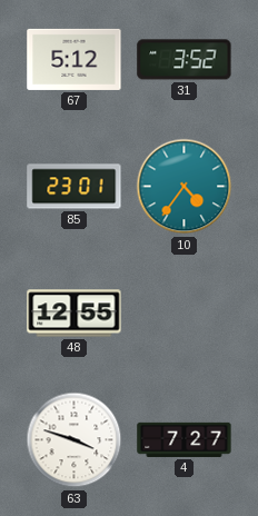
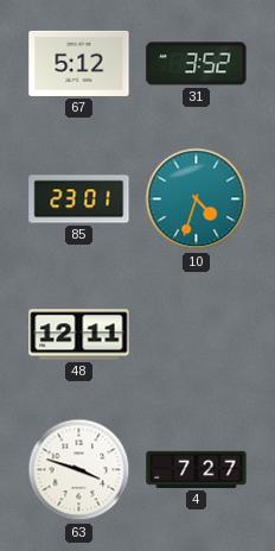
10: 4:36 -> 4:33 (197, 199)
48: 12:55 -> 12:11 (79, 335)
